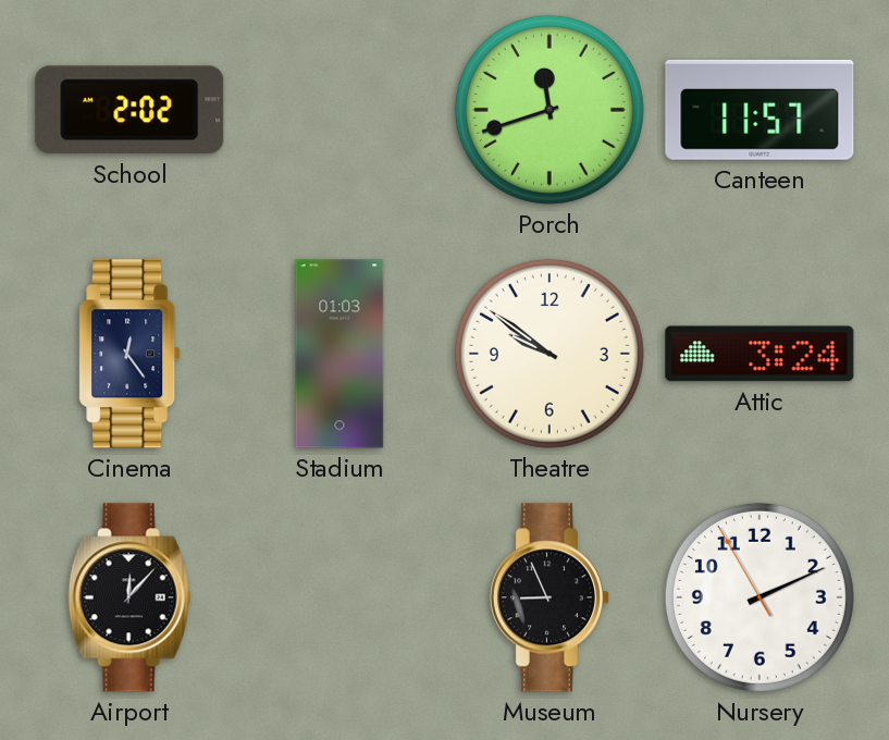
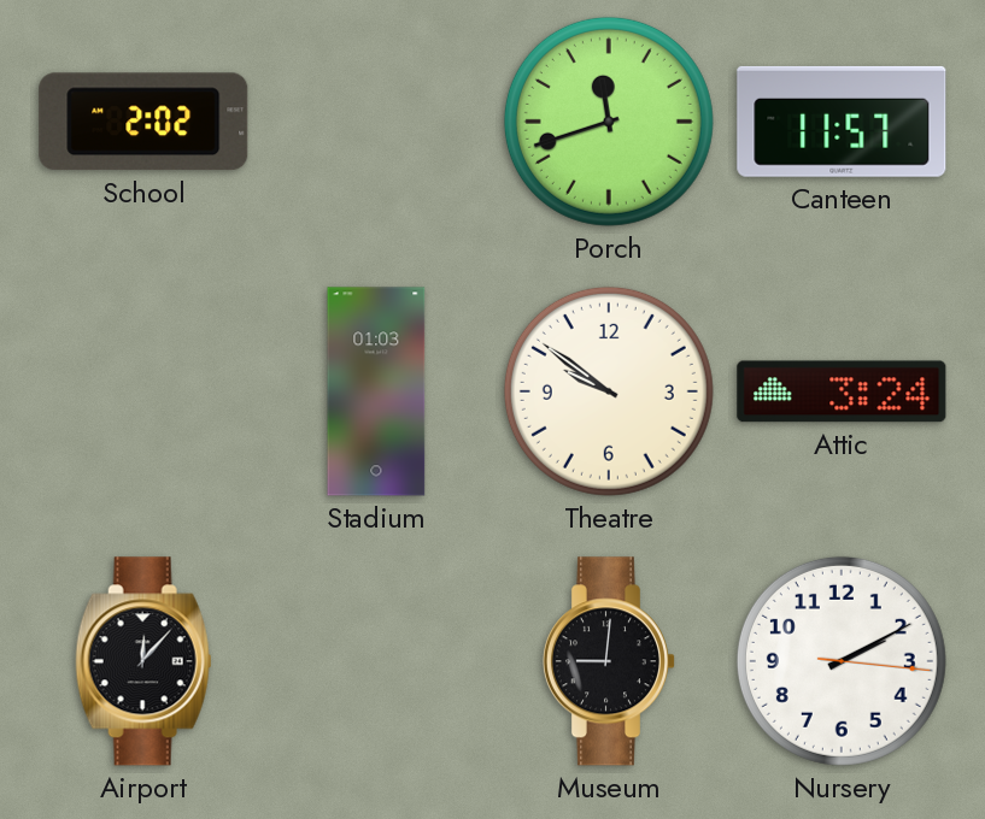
Cinema: 12:24 -> none (129, 354)
Museum: 8:56 -> 9:01 (608, 661)
Nursery: 2:10:55 -> 2:10:16 (842, 661)
